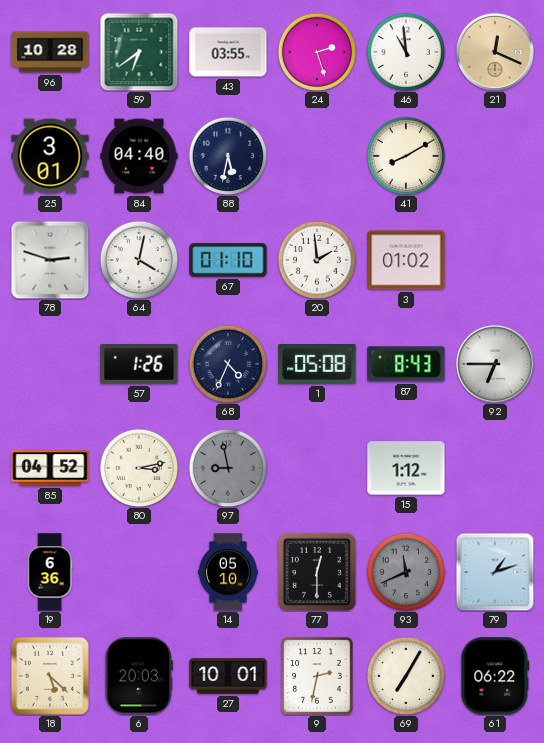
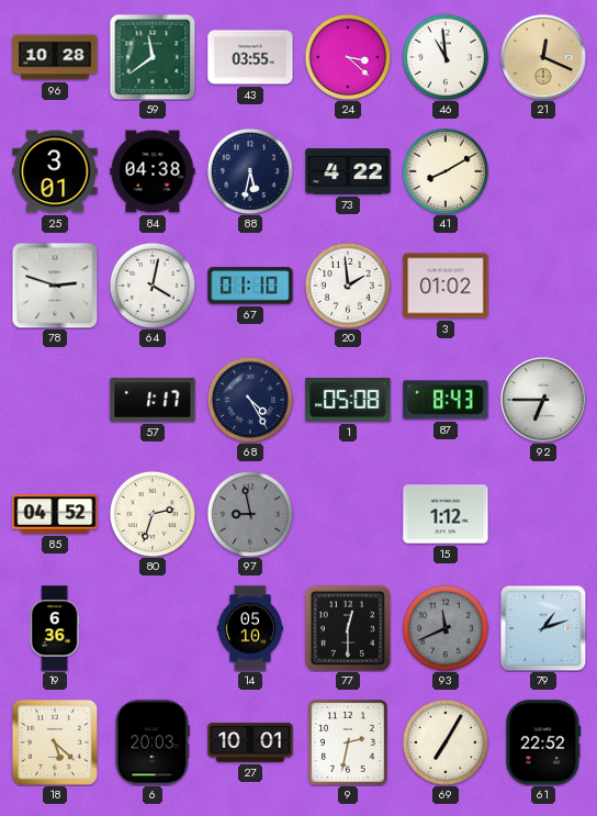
59: 6:39 -> 11:39 (153, 57)
24: 2:27 -> 3:22 (347, 56)
84: 04:40 -> 04:38 (153, 171)
73: none -> 4:22 (348, 171)
57: 1:26 -> 1:17 (153, 400)
68: 4:34 -> 4:25 (249, 399)
80: 3:13 -> 2:33 (151, 513)
61: 06:22 -> 22:52 (543, 742)
